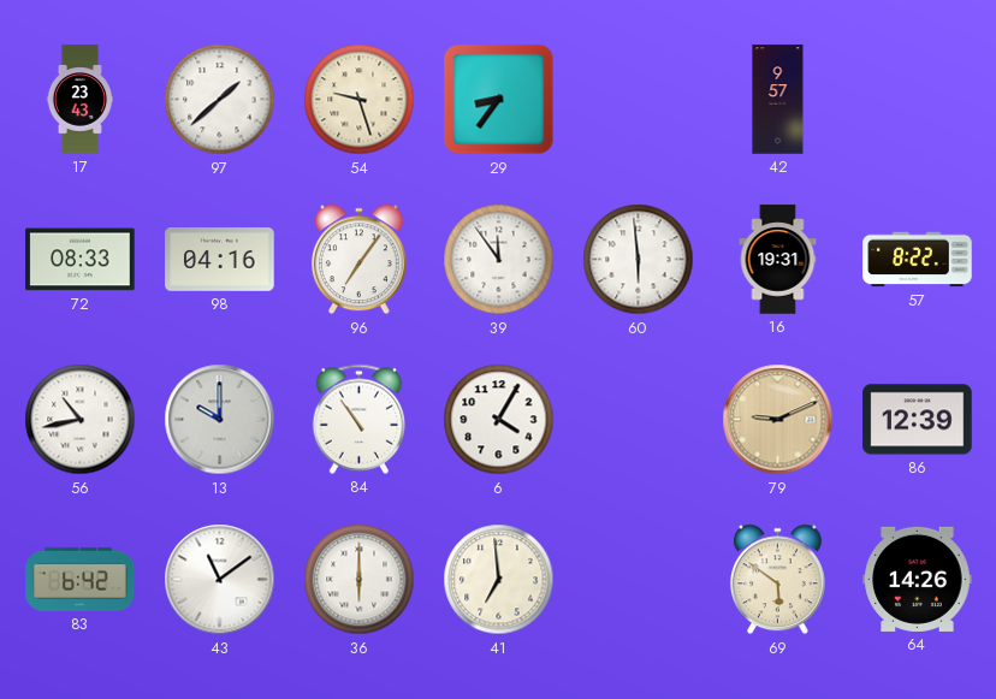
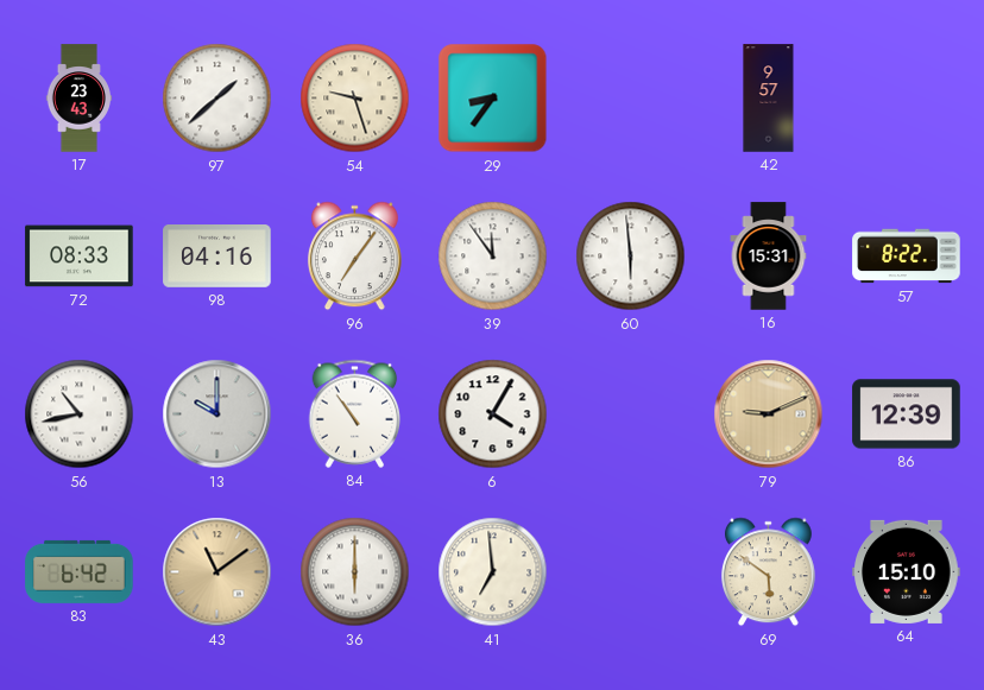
16: 19:31 -> 15:31 (769, 257)
43 dial: white -> champagne (217, 572)
64: 14:26 -> 15:10 (907, 571)
